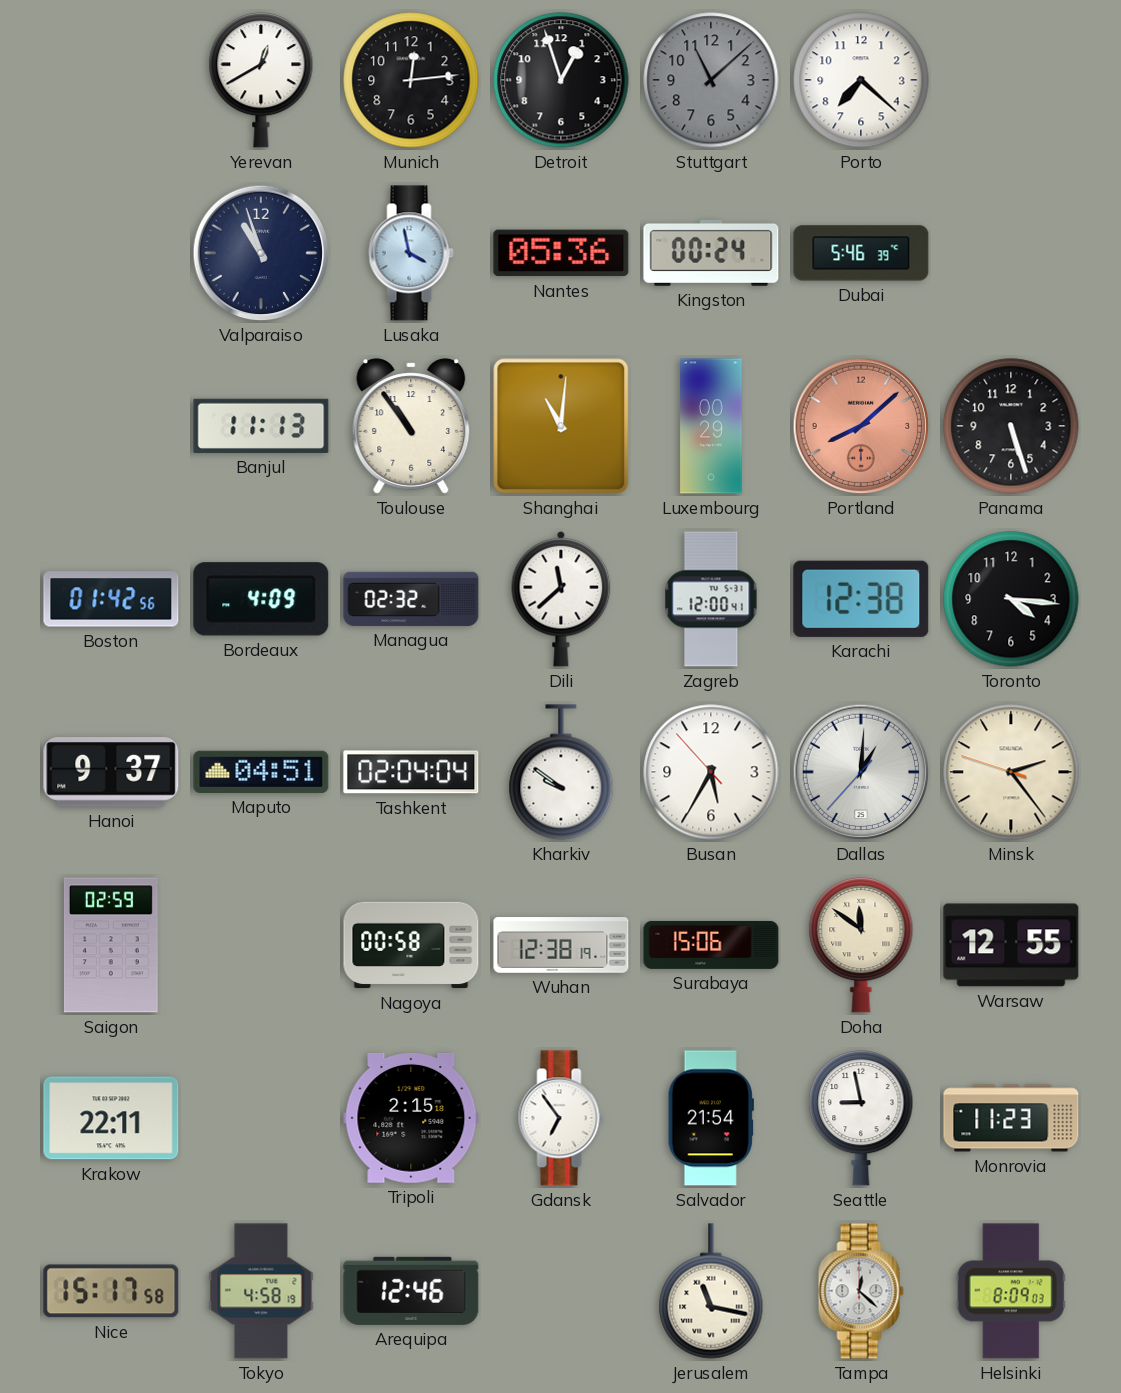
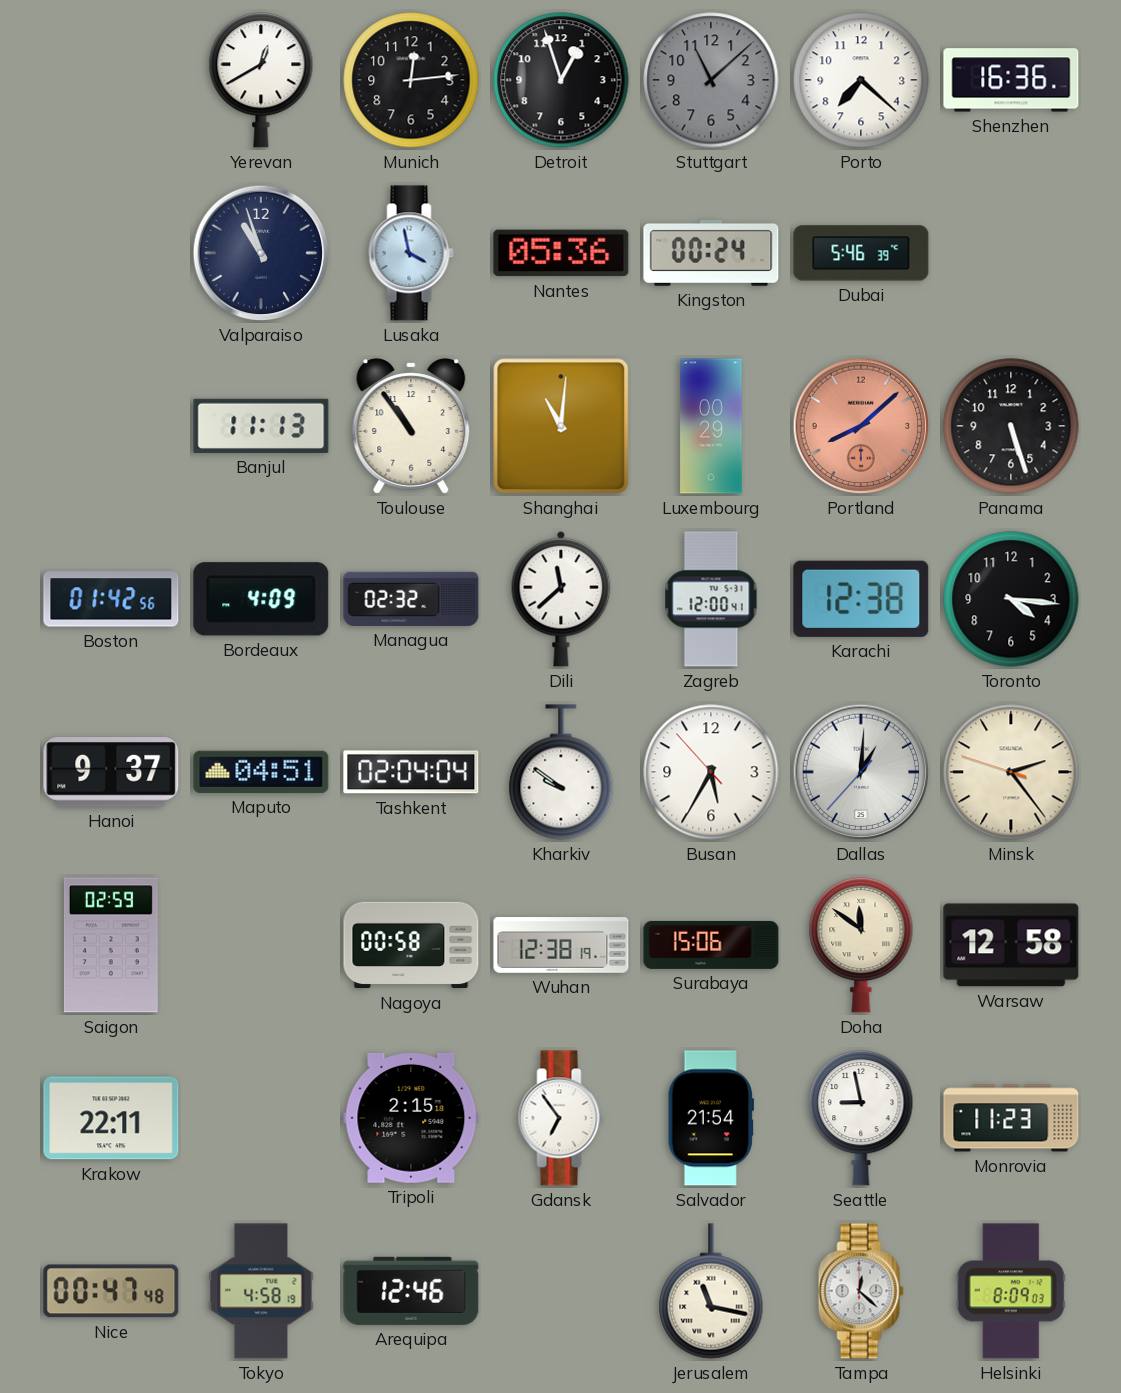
Shenzhen: none -> 16:36 (1011, 80)
Warsaw: 12:55 -> 12:58 (1011, 945)
Nice: 15:17 -> 00:47 (111, 1291)
